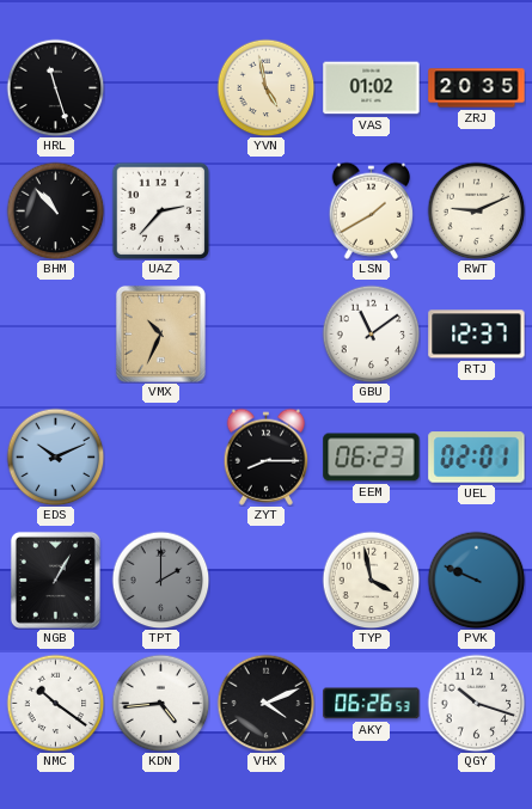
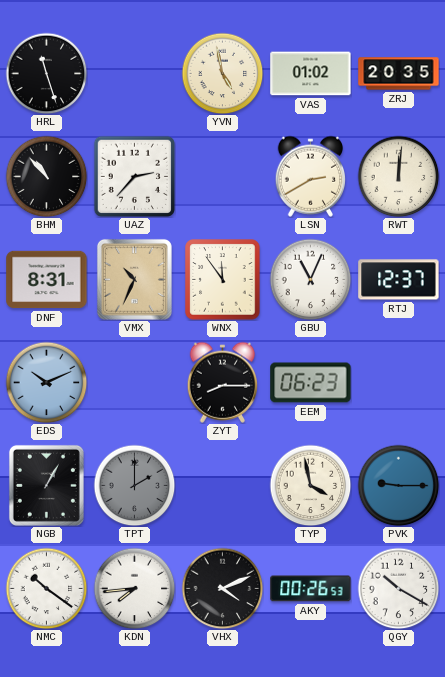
LSN: 1:40 -> 2:40 (310, 176)
RWT: 9:11 -> 12:01 (398, 176)
DNF: none -> 8:31 (47, 280)
WNX: none -> 11:54 (223, 280)
GBU: 11:09 -> 11:04 (310, 279)
UEL: 02:01 -> none (477, 458)
PVK: 9:49 -> 9:15 (398, 485)
KDN: 4:44 -> 7:44 (134, 588)
AKY: 06:26 -> 00:26 (311, 589)
QGY: 10:18 -> 10:20 (398, 588)
